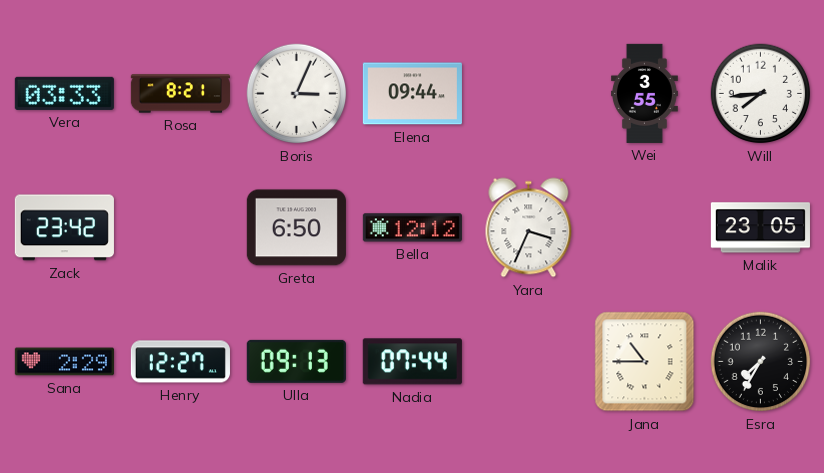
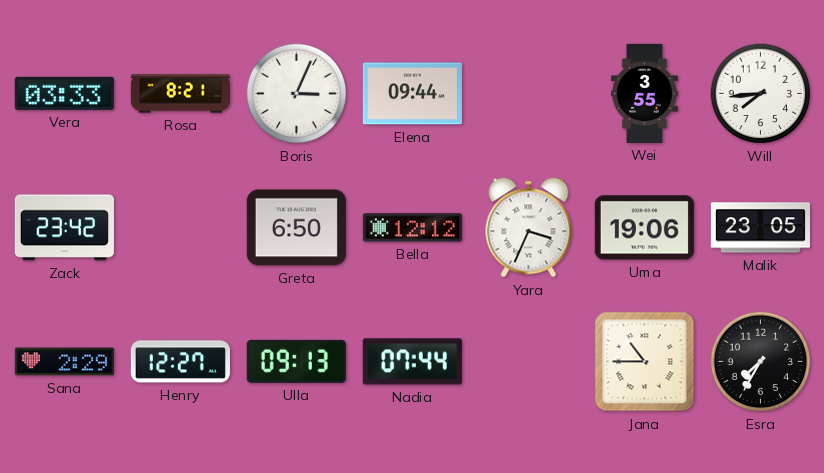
Uma: none -> 19:06 (644, 228)
